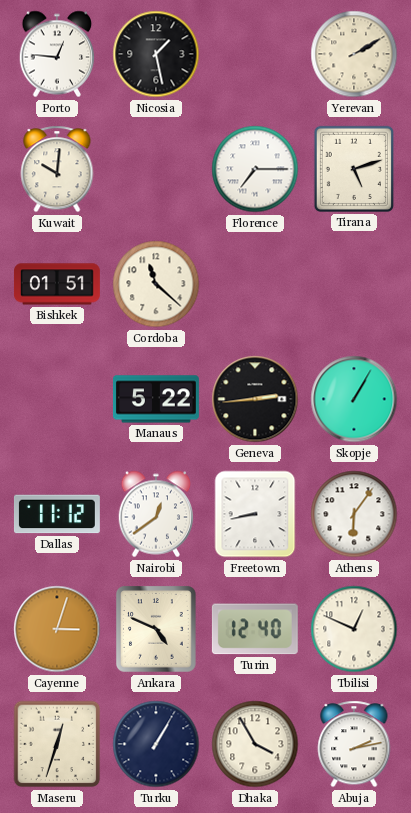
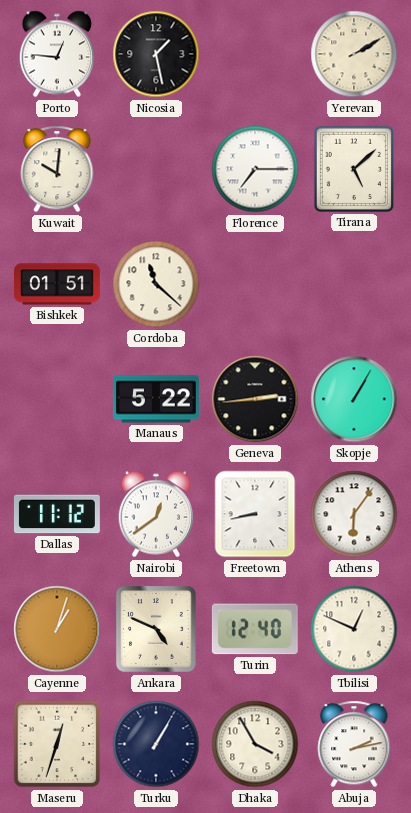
Tirana: 5:12 -> 5:08 (354, 169)
Cayenne: 3:03 -> 1:03 (57, 629)
